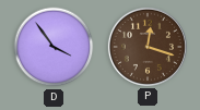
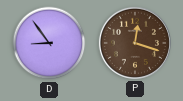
D: 3:54 -> 8:54 (49, 43)
